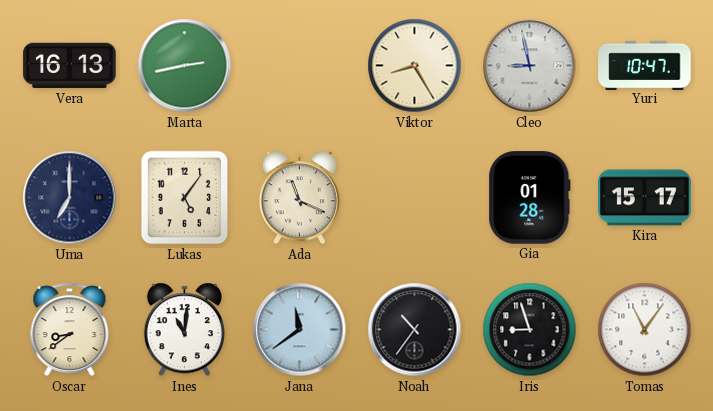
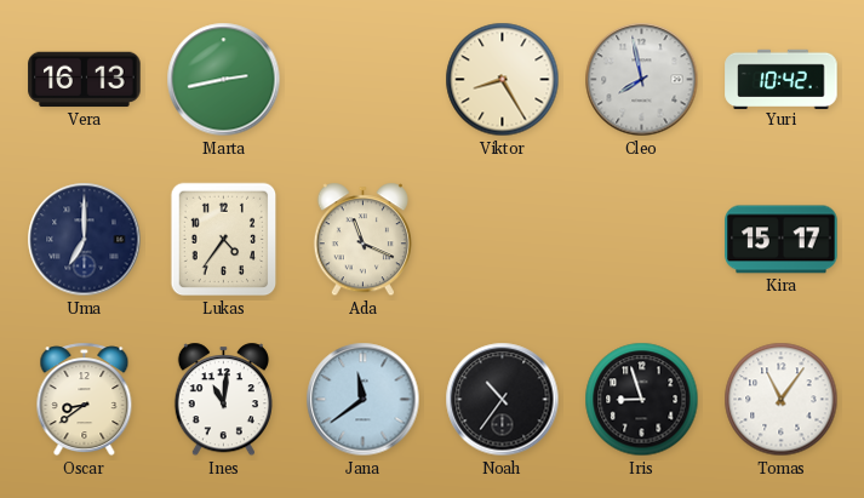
Cleo: 8:58 -> 7:58 (642, 80)
Yuri: 10:47 -> 10:42 (782, 79)
Lukas: 5:06 -> 4:36 (224, 240)
Gia: 01:28 -> none (530, 198)
